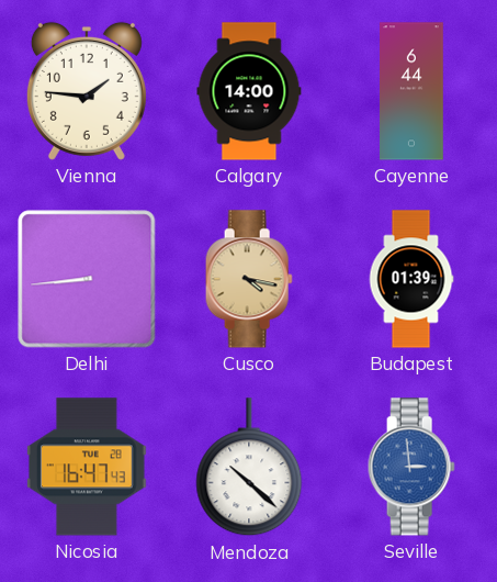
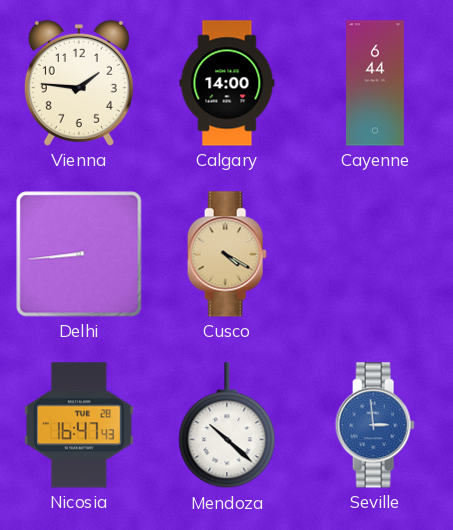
Cusco: 4:17 -> 4:20 (227, 254)
Budapest: 01:39 -> none (411, 279)
